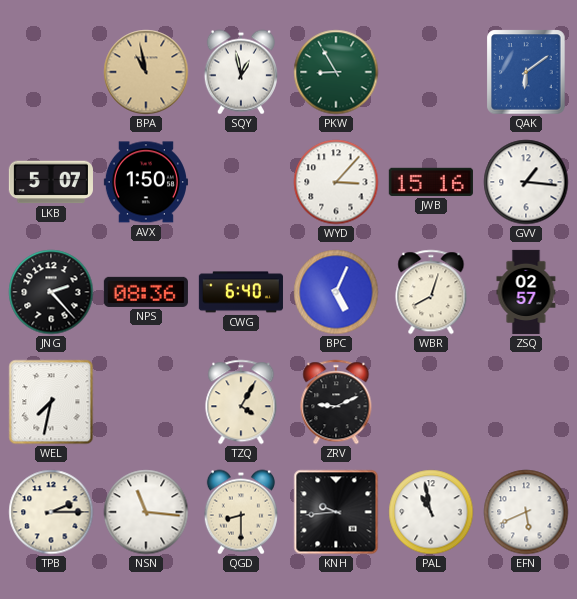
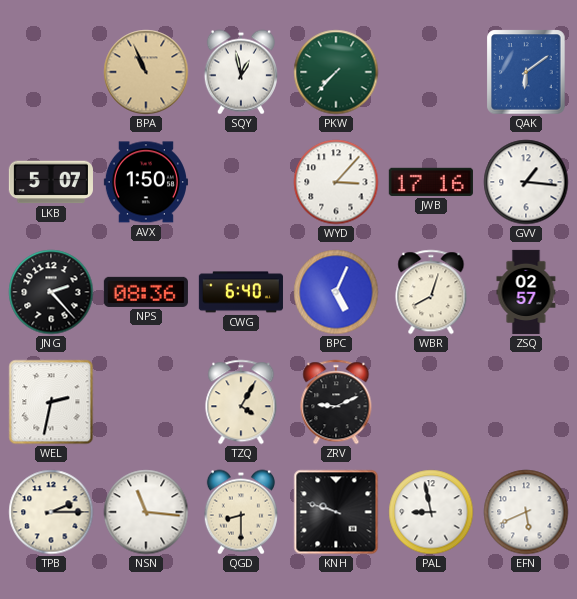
BPA: 10:58 -> 10:56 (146, 72)
PKW: 8:55 -> 7:37 (336, 72)
JWB: 15:16 -> 17:16 (431, 182)
WEL: 7:32 -> 2:32 (51, 402)
KNH: 9:44 -> 9:48 (336, 512)
PAL: 10:58 -> 8:58 (431, 512)
